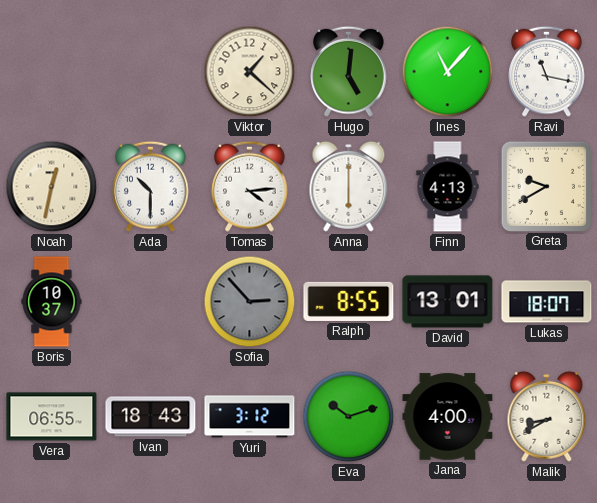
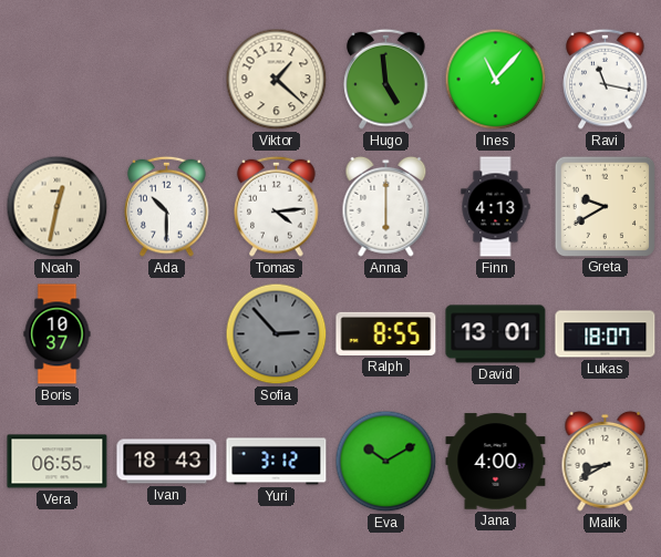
Hugo: 5:01 -> 4:59 (386, 79)
Eva: 10:12 -> 10:10 (386, 462)
